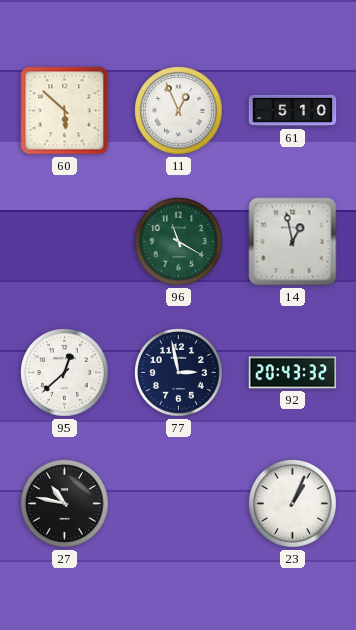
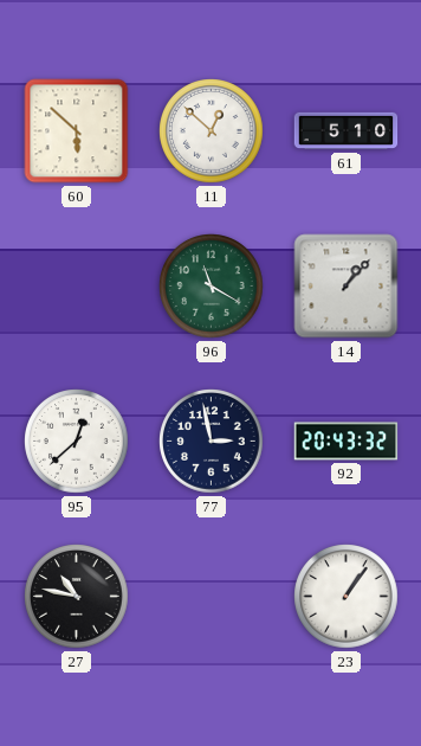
11: 12:56 -> 12:52 (212, 131)
14: 12:58 -> 1:07 (346, 287)
23: 1:04 -> 1:06 (346, 597)
